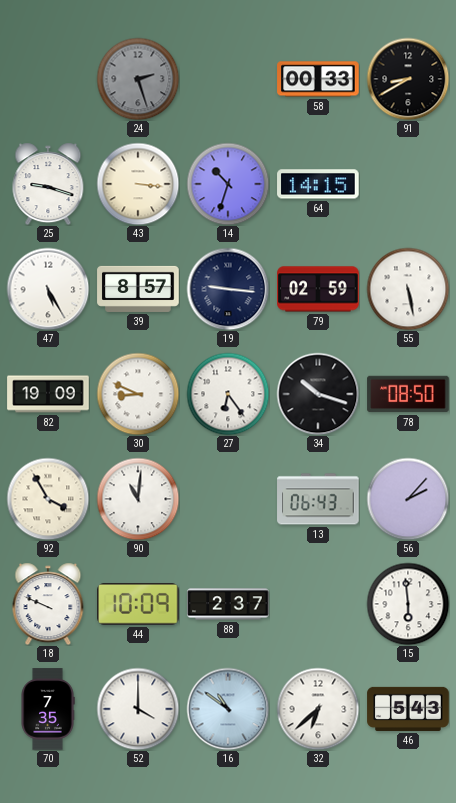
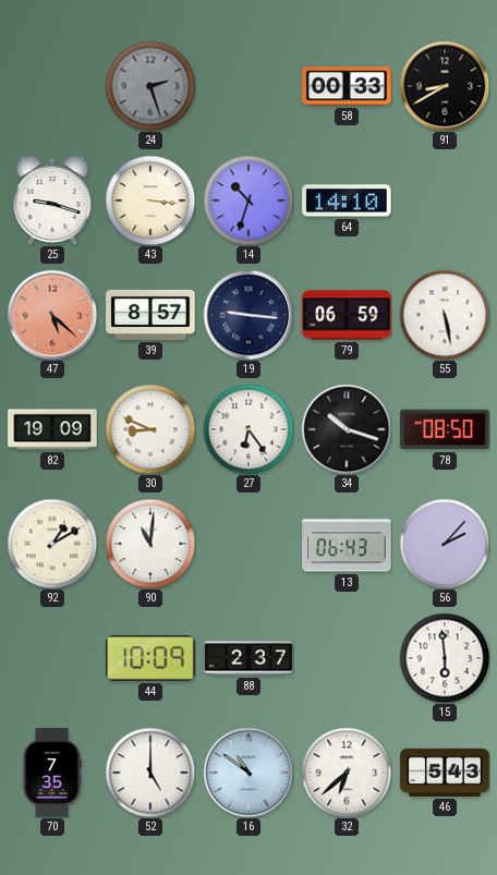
64: 14:15 -> 14:10 (347, 200)
47: 5:25 -> 5:22 (52, 315)
47 dial: white -> salmon (52, 315)
79: 02:59 -> 06:59 (347, 315)
92: 3:55 -> 1:10 (52, 544)
18: 9:49 -> none (48, 604)
52: 4:00 -> 5:00 (150, 773)
